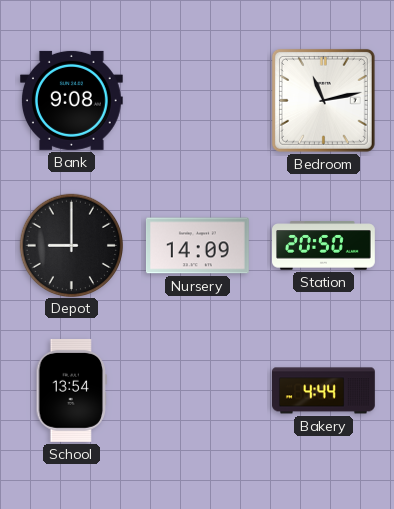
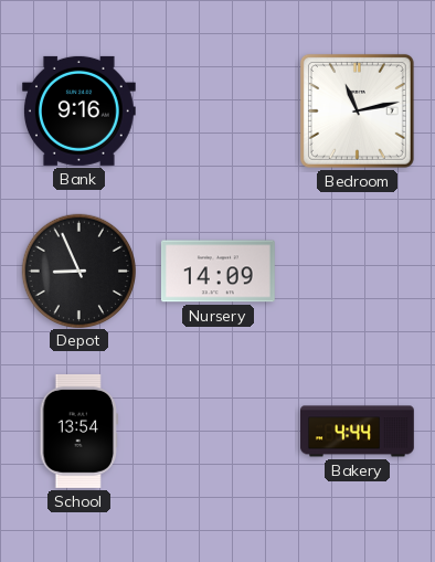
Bank: 9:08 -> 9:16 (78, 110)
Depot: 9:00 -> 8:56 (78, 271)
Station: 20:50 -> none (324, 246)
